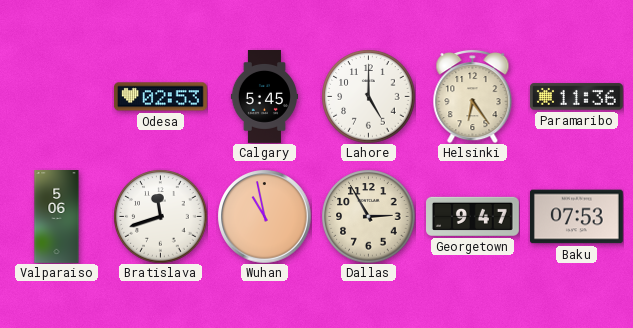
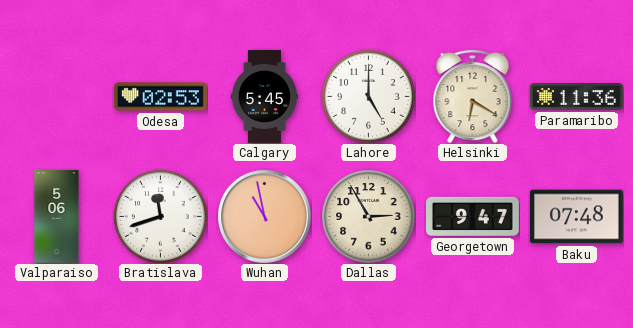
Helsinki: 6:24 -> 6:20 (473, 96)
Baku: 07:53 -> 07:48 (576, 217)
